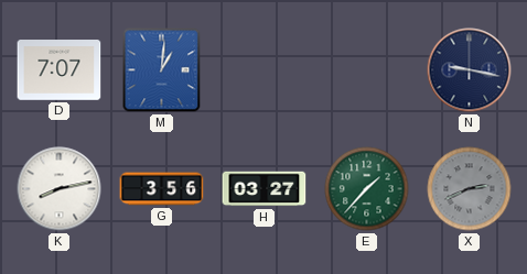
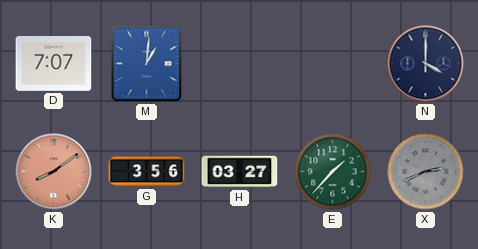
N: 9:17 -> 4:00 (426, 64)
K: 8:13 -> 8:09 (54, 172)
K dial: white -> salmon (54, 172)
